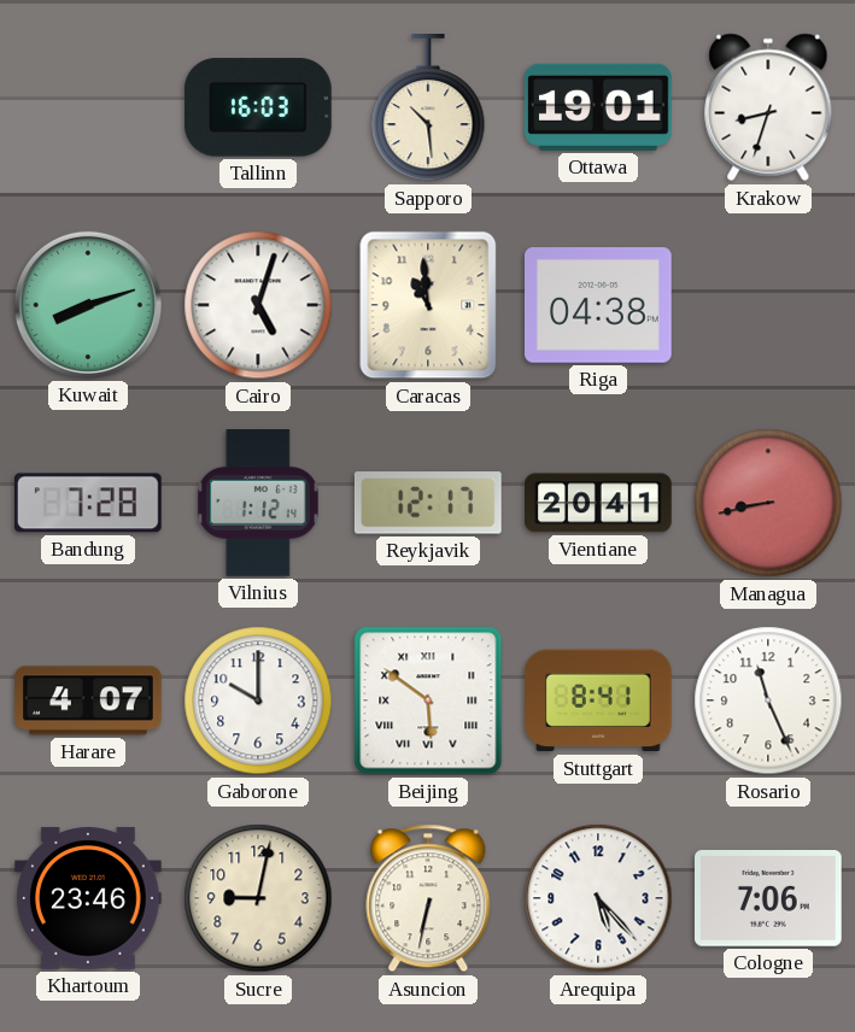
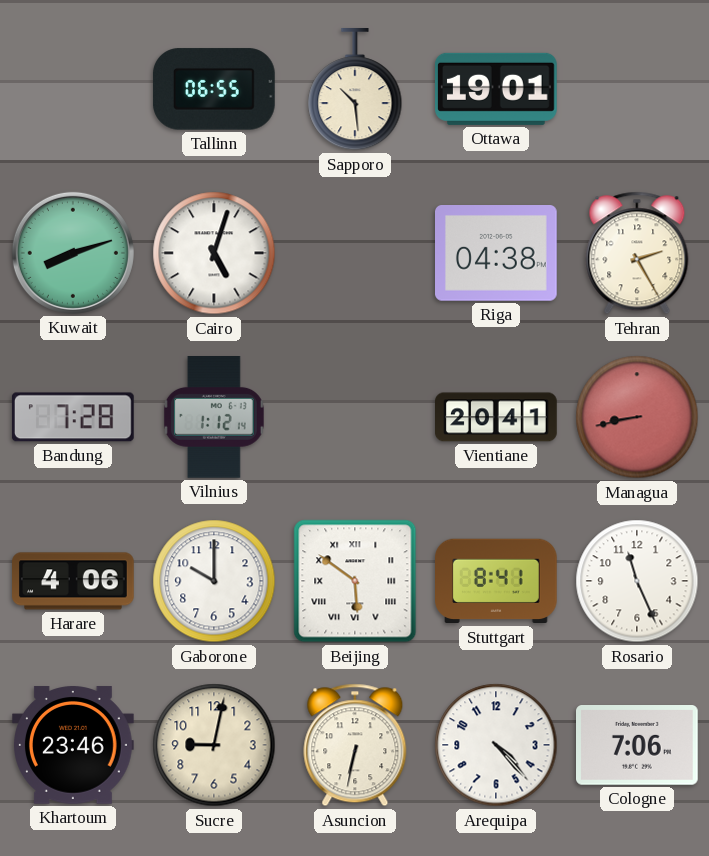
Tallinn: 16:03 -> 06:55 (214, 89)
Krakow: 8:33 -> none (768, 107)
Caracas: 10:59 -> none (428, 305)
Tehran: none -> 2:25 (637, 253)
Reykjavik: 12:17 -> none (428, 503)
Harare: 4:07 -> 4:06 (73, 581)
Arequipa: 5:23 -> 4:23 (496, 745)
